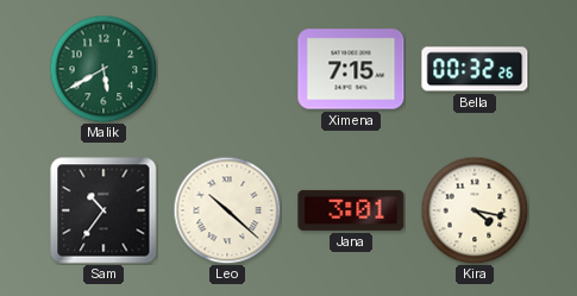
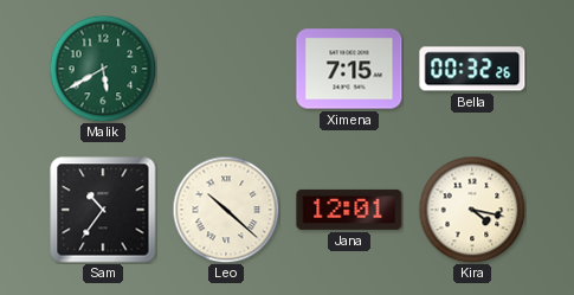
Jana: 3:01 -> 12:01 (349, 210)
